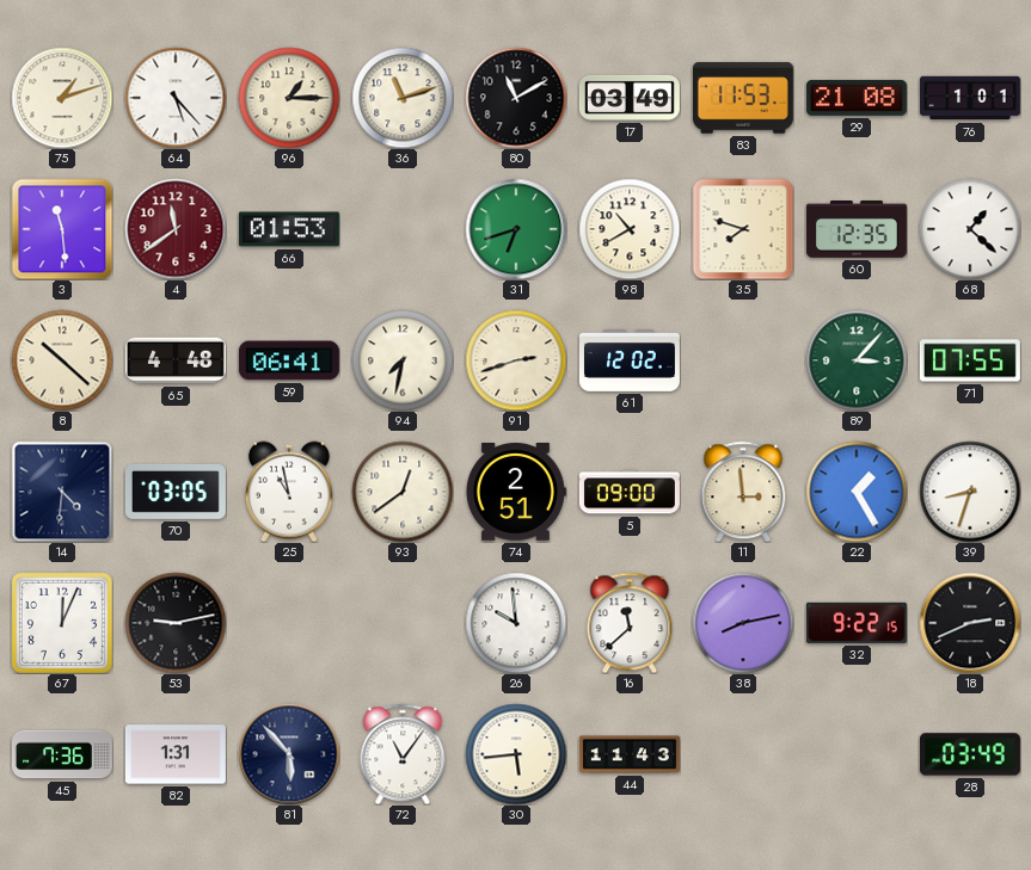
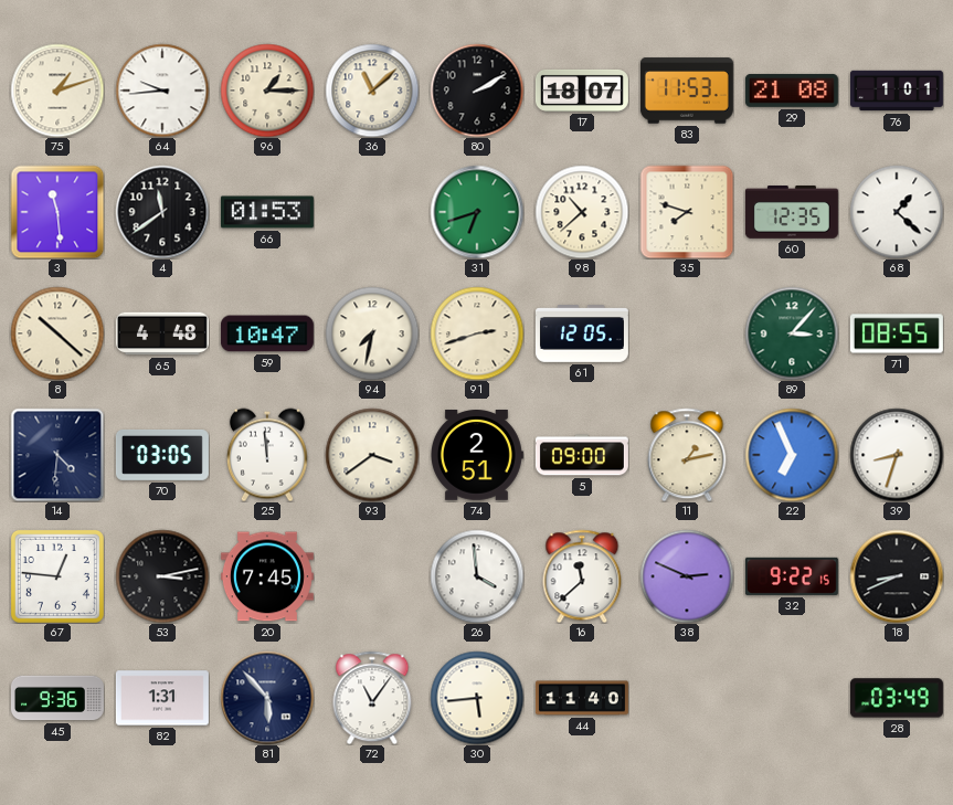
64: 5:23 -> 9:44 (162, 91)
36: 11:12 -> 11:08 (372, 91)
80: 11:10 -> 2:10 (477, 91)
17: 03:49 -> 18:07 (582, 91)
4 dial: burgundy -> black (162, 212)
98: 10:40 -> 10:38 (582, 212)
59: 06:41 -> 10:47 (267, 333)
61: 12:02 -> 12:05 (582, 335)
71: 07:55 -> 08:55 (897, 333)
25: 10:58 -> 11:59 (267, 455)
93: 12:39 -> 3:39 (372, 455)
11: 2:59 -> 1:13 (687, 455)
22: 1:25 -> 6:56 (792, 455)
67: 12:04 -> 12:46 (57, 576)
53: 9:13 -> 3:13 (162, 576)
20: none -> 7:45 (267, 576)
26: 9:59 -> 3:59 (477, 576)
38: 8:13 -> 2:49 (687, 576)
18: 2:41 -> 8:41 (897, 576)
45: 7:36 -> 9:36 (57, 698)
44: 11:43 -> 11:40 (582, 698)
